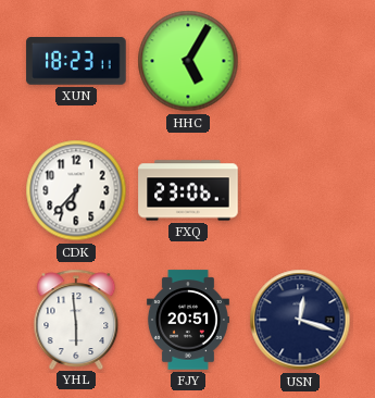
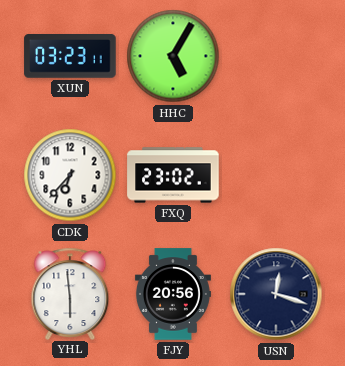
XUN: 18:23 -> 03:23 (70, 56)
FXQ: 23:06 -> 23:02 (173, 175)
FJY: 20:51 -> 20:56 (173, 294)
